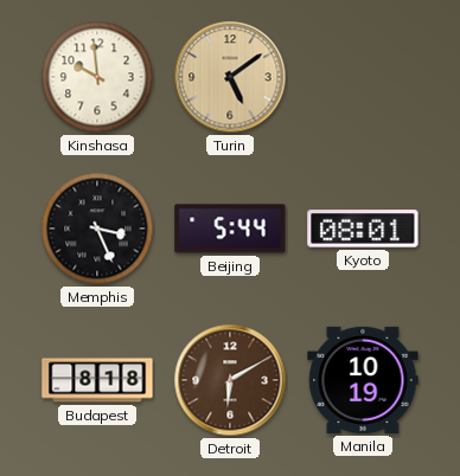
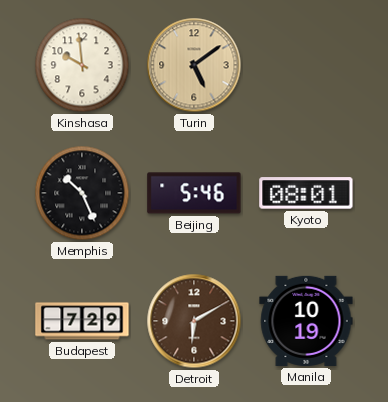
Memphis: 3:26 -> 10:26 (82, 193)
Beijing: 5:44 -> 5:46 (194, 193)
Budapest: 8:18 -> 7:29 (82, 321)
